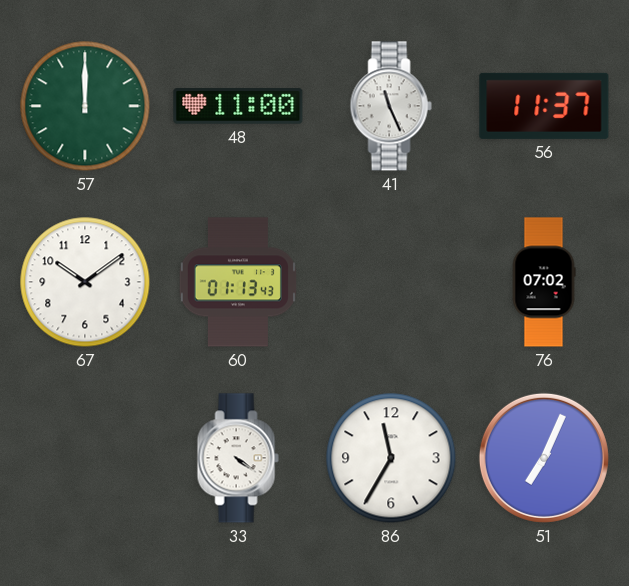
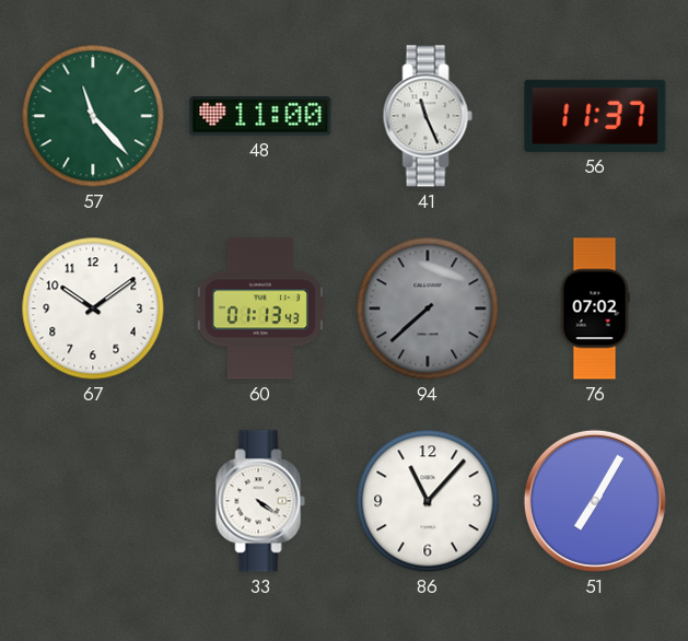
57: 12:00 -> 11:23 (93, 116)
94: none -> 7:38 (428, 308)
86: 11:35 -> 11:07 (428, 501)
51: 7:04 -> 7:05 (595, 501)
